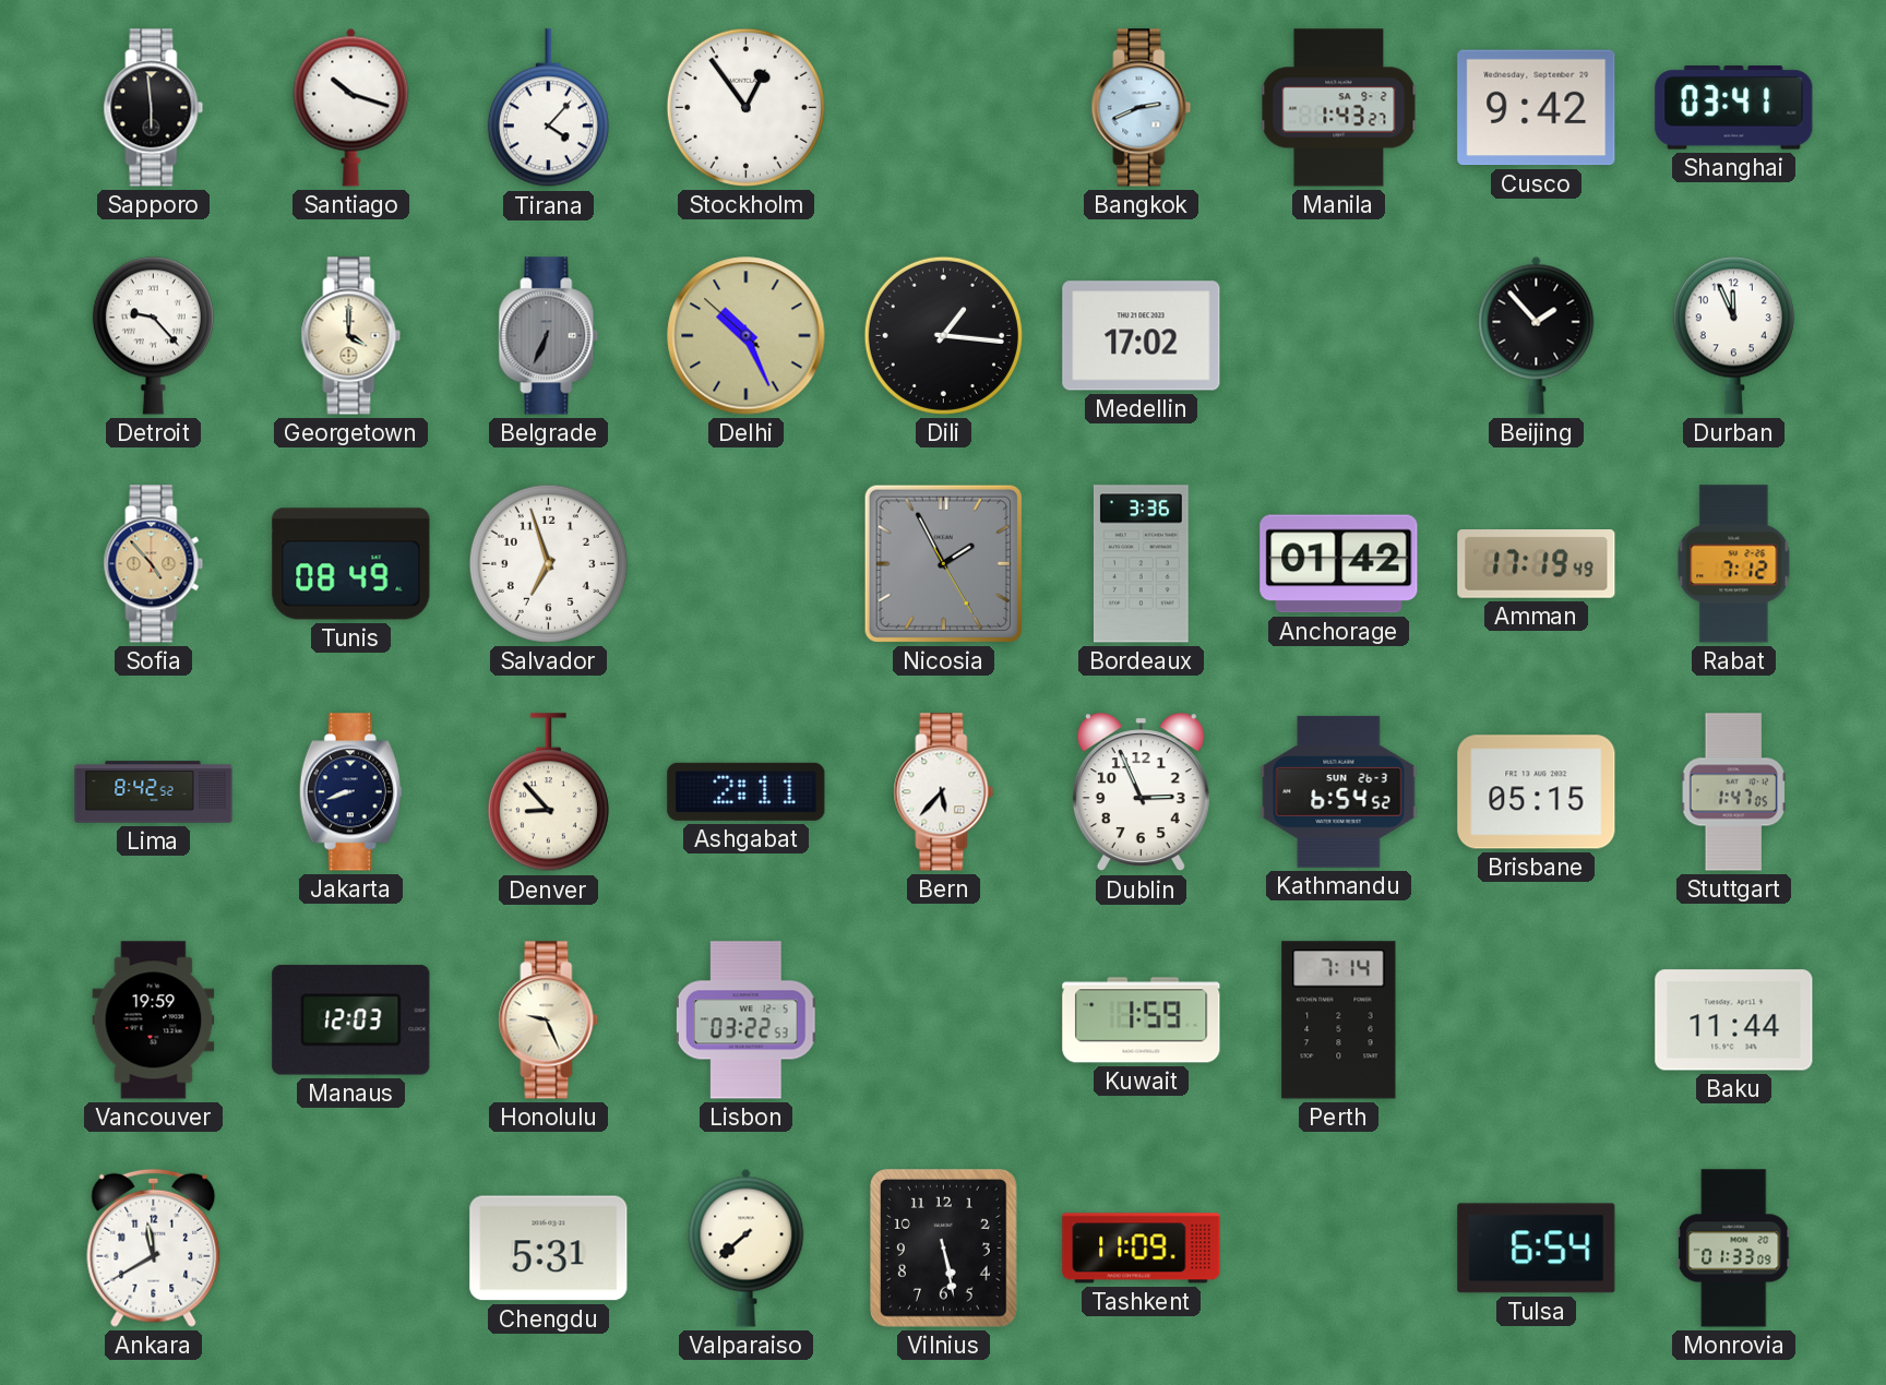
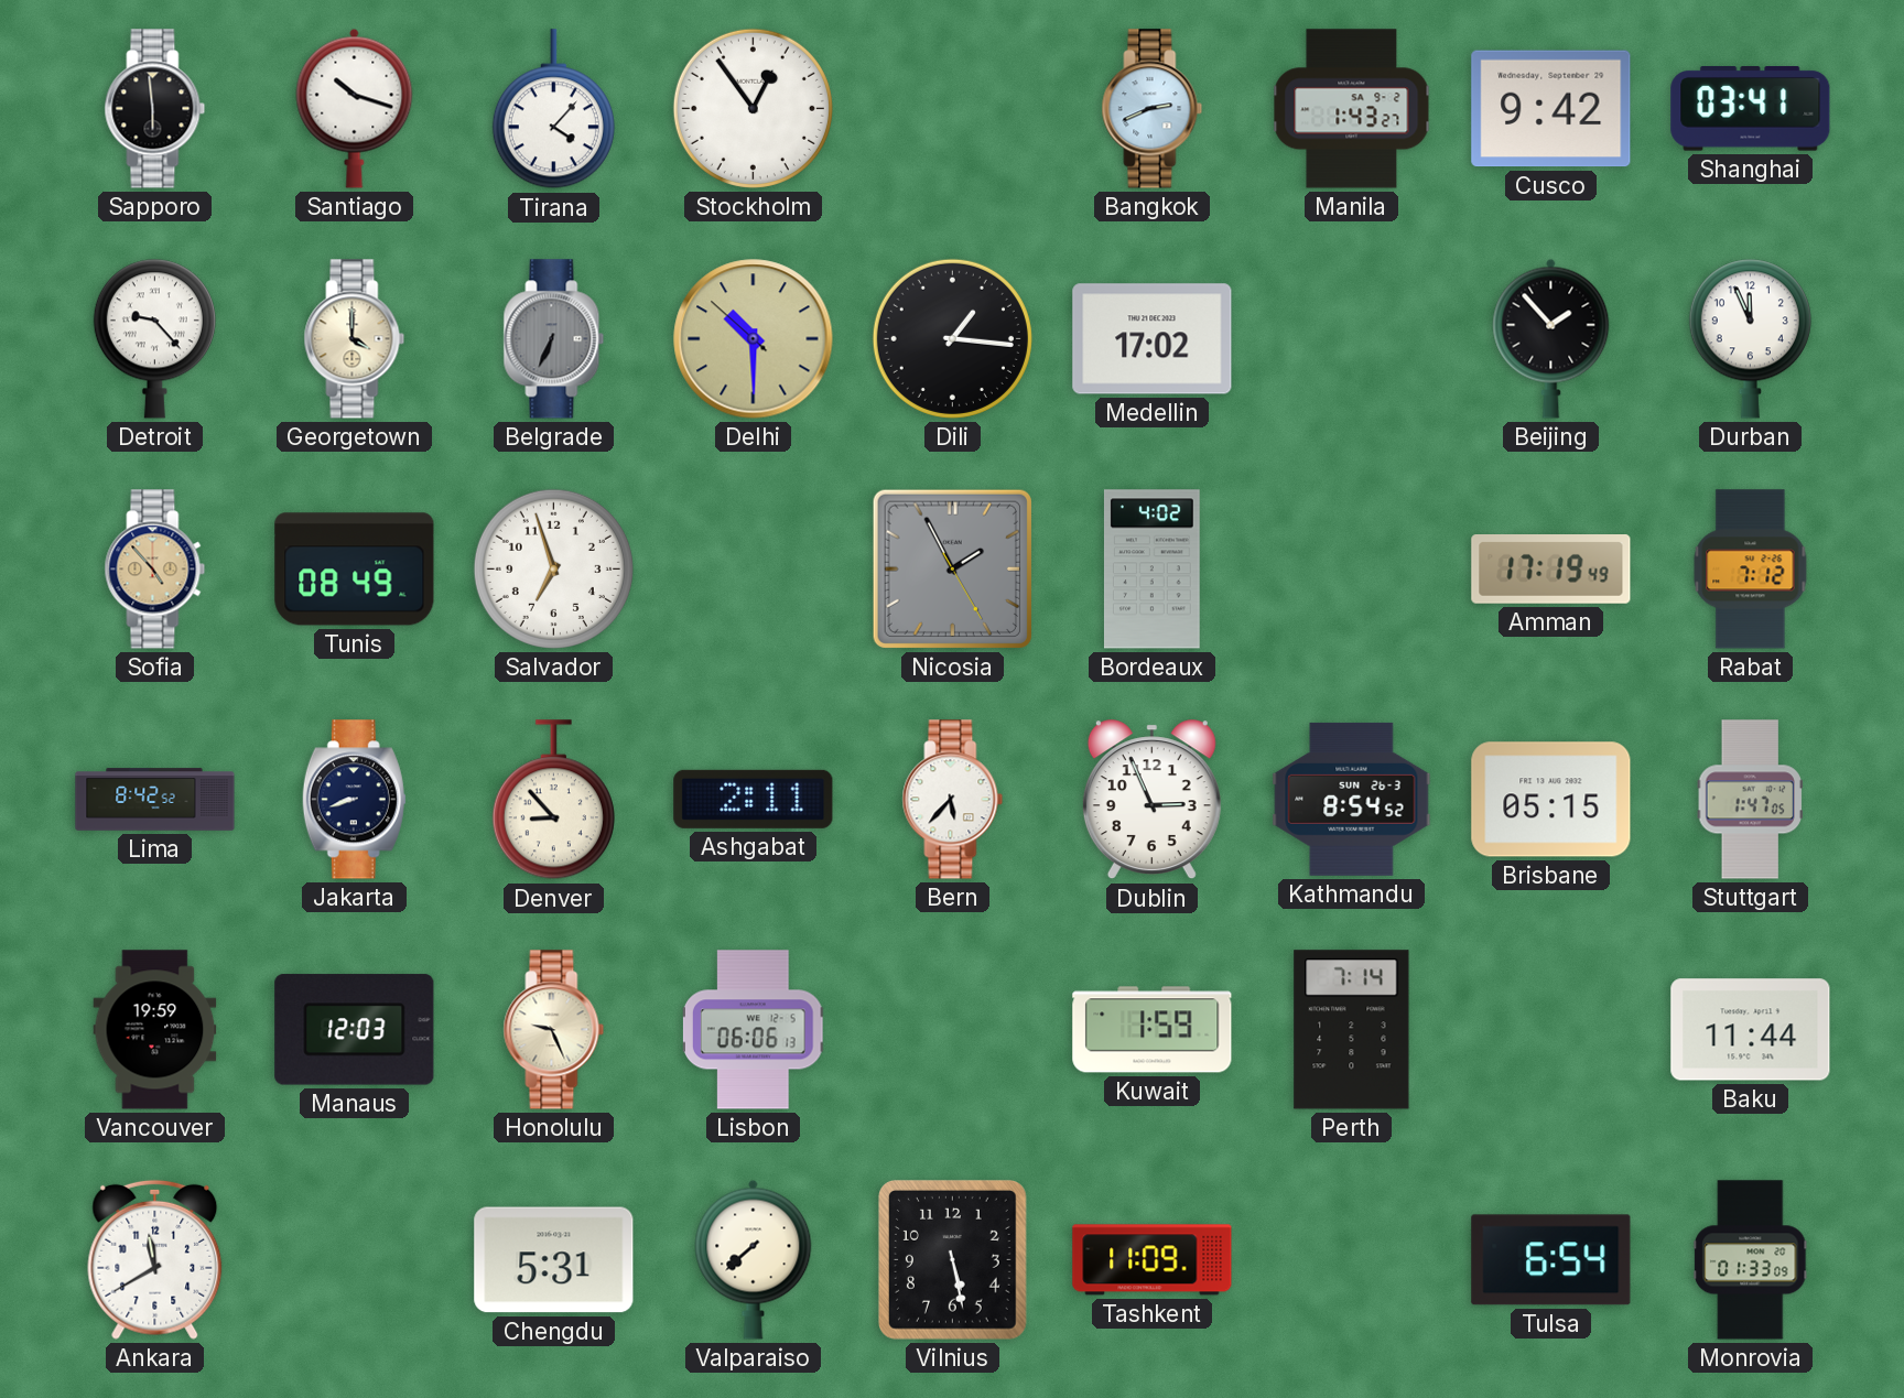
Delhi: 10:25 -> 10:29 (754, 339)
Bordeaux: 3:36 -> 4:02 (1151, 570)
Anchorage: 01:42 -> none (1339, 564)
Kathmandu: 6:54 -> 8:54 (1352, 799)
Lisbon: 03:22 -> 06:06 (754, 1030)
